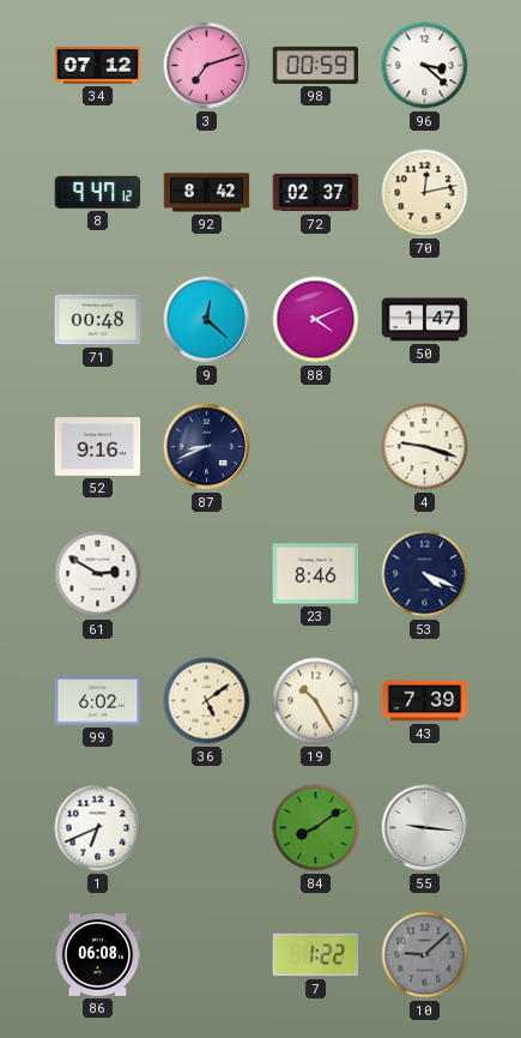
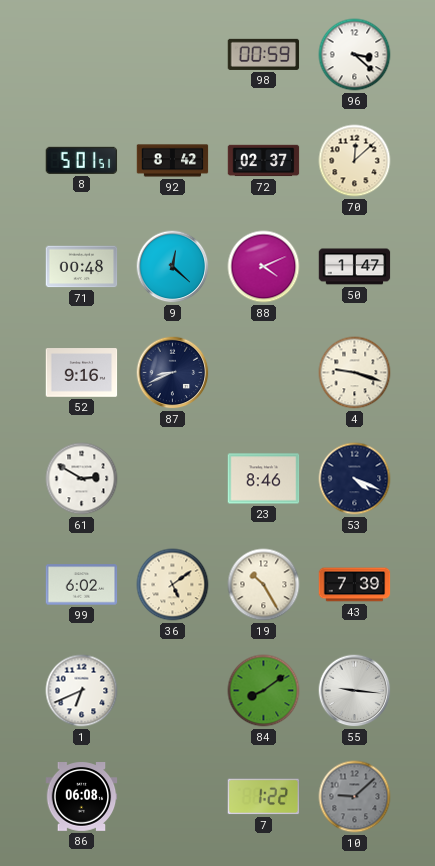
34: 07:12 -> none (98, 66)
3: 7:12 -> none (207, 66)
8: 9:47 -> 5:01 (82, 160)
70: 12:13 -> 12:08 (355, 161)
